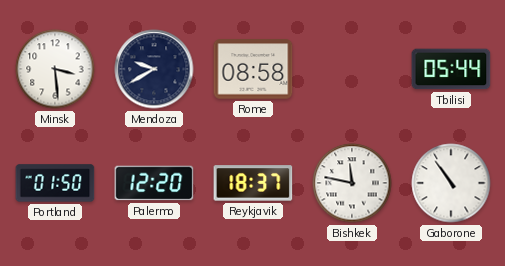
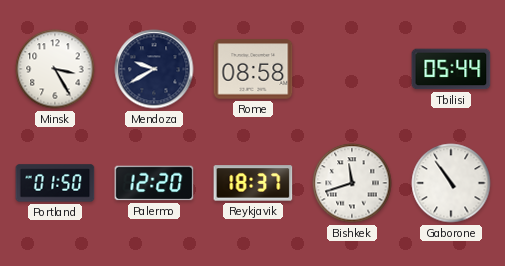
Minsk: 3:29 -> 3:25 (55, 69)
Bishkek: 11:47 -> 11:42 (352, 183)
